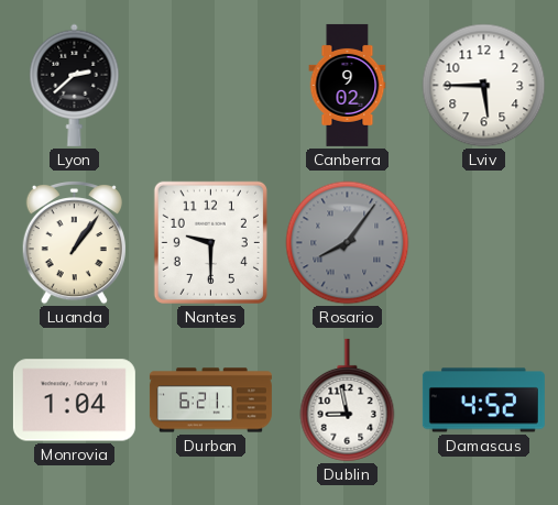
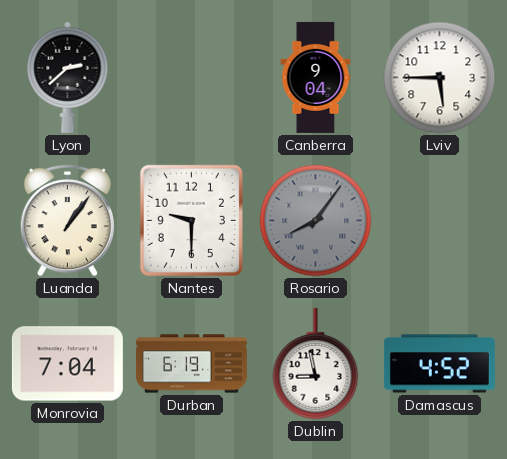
Canberra: 9:02 -> 9:04 (316, 77)
Monrovia: 1:04 -> 7:04 (67, 364)
Durban: 6:21 -> 6:19 (191, 364)
